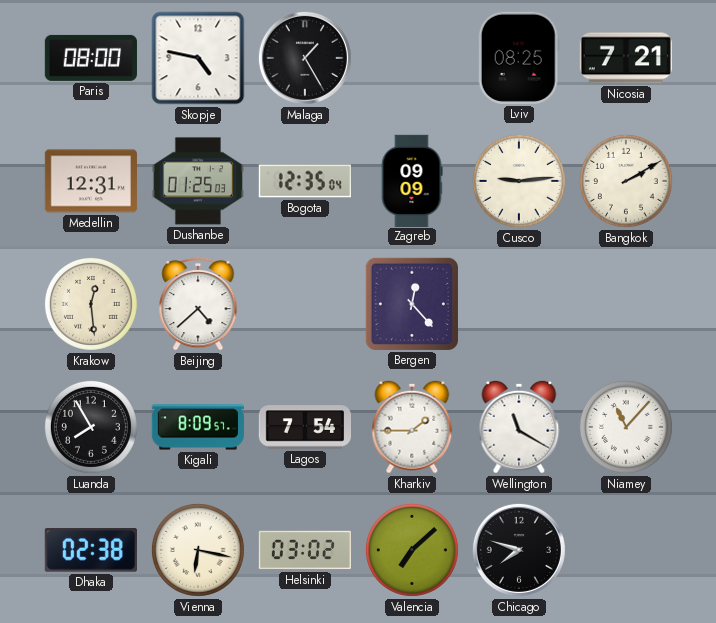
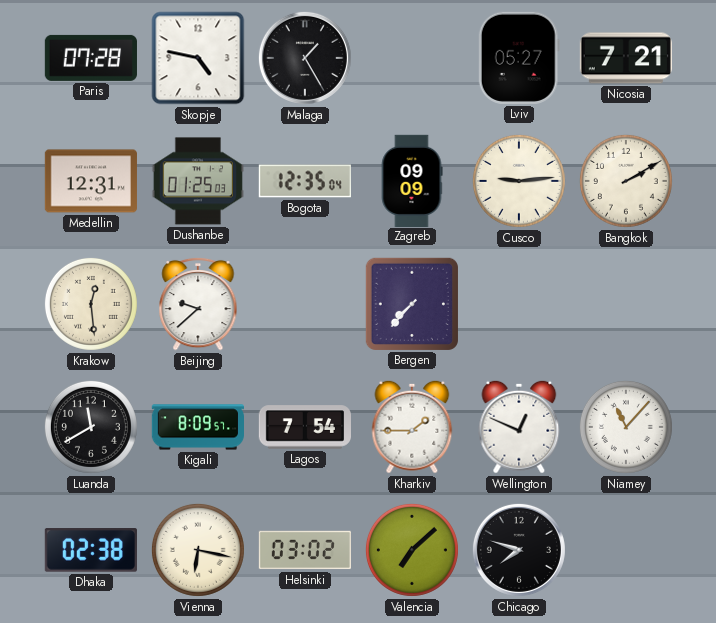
Paris: 08:00 -> 07:28 (91, 58)
Lviv: 08:25 -> 05:27 (519, 58)
Beijing: 4:38 -> 9:38 (198, 304)
Bergen: 12:23 -> 7:37 (412, 304)
Luanda: 7:55 -> 11:40 (91, 427)
Wellington: 11:20 -> 12:49 (519, 427)
